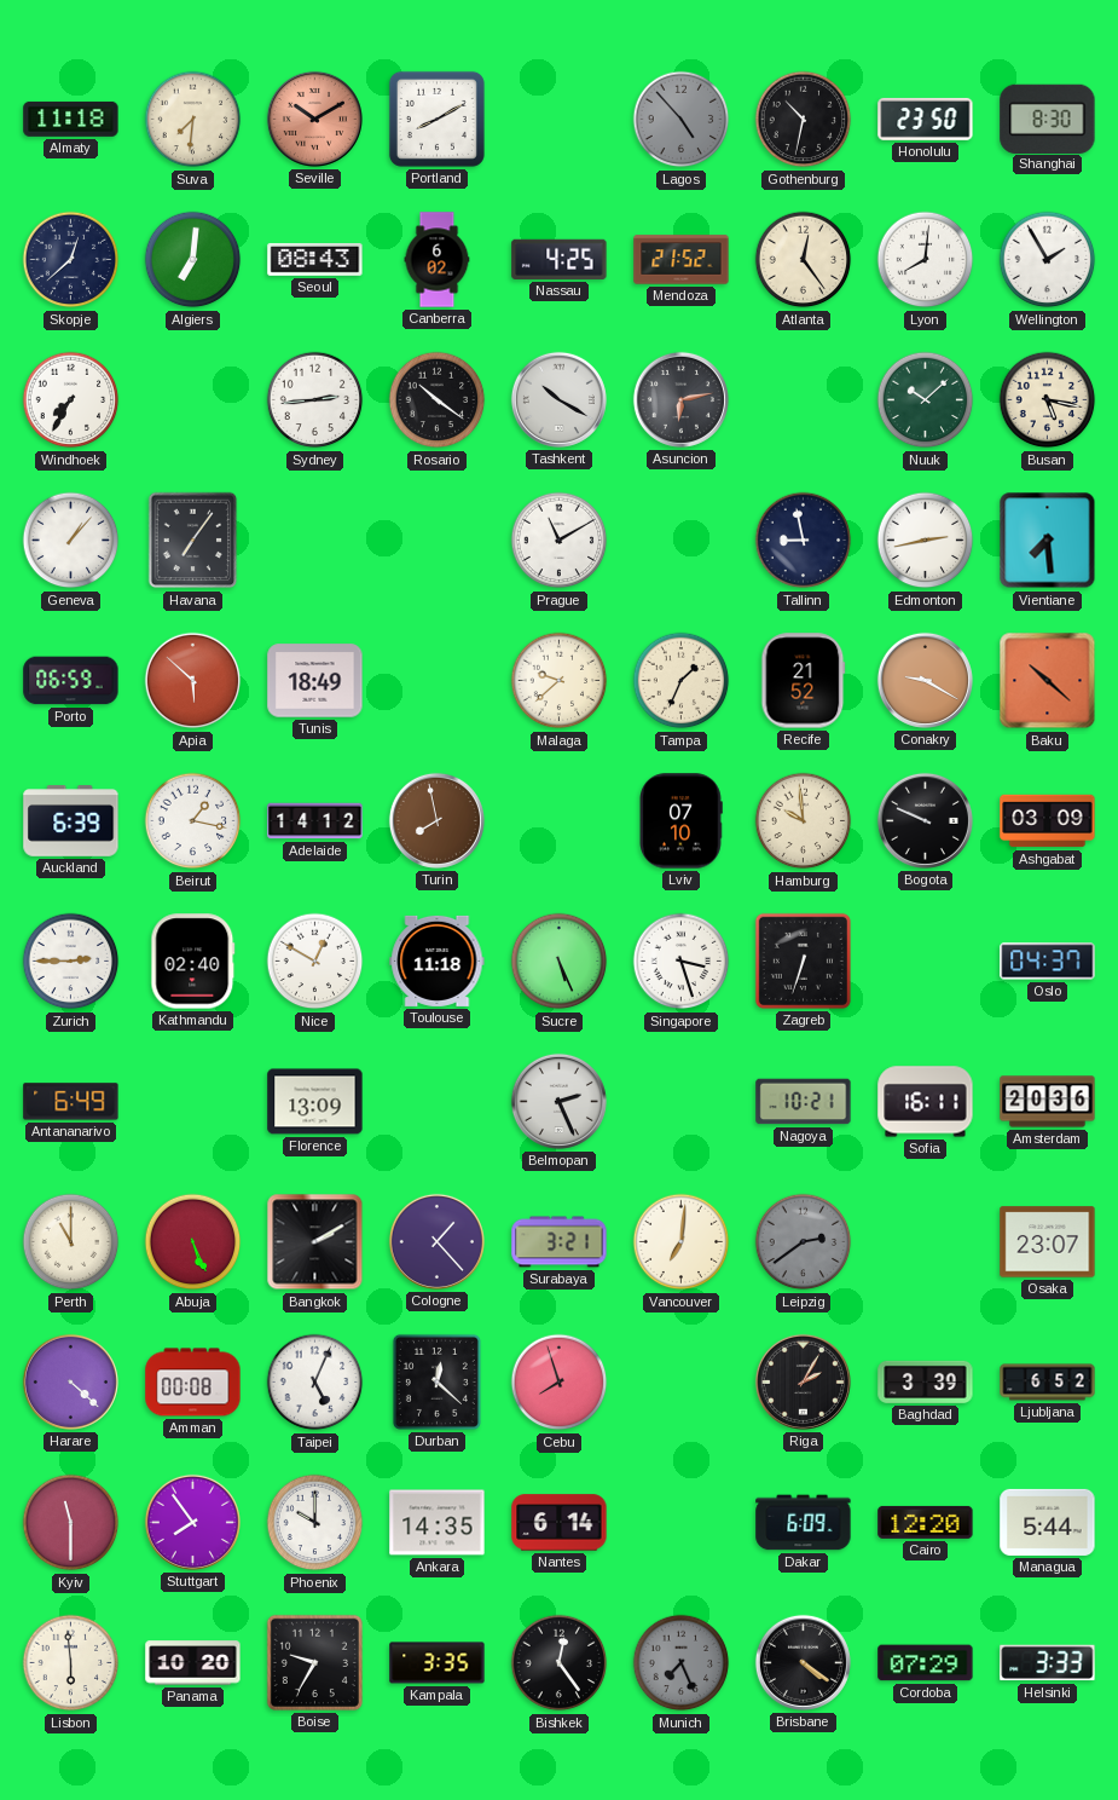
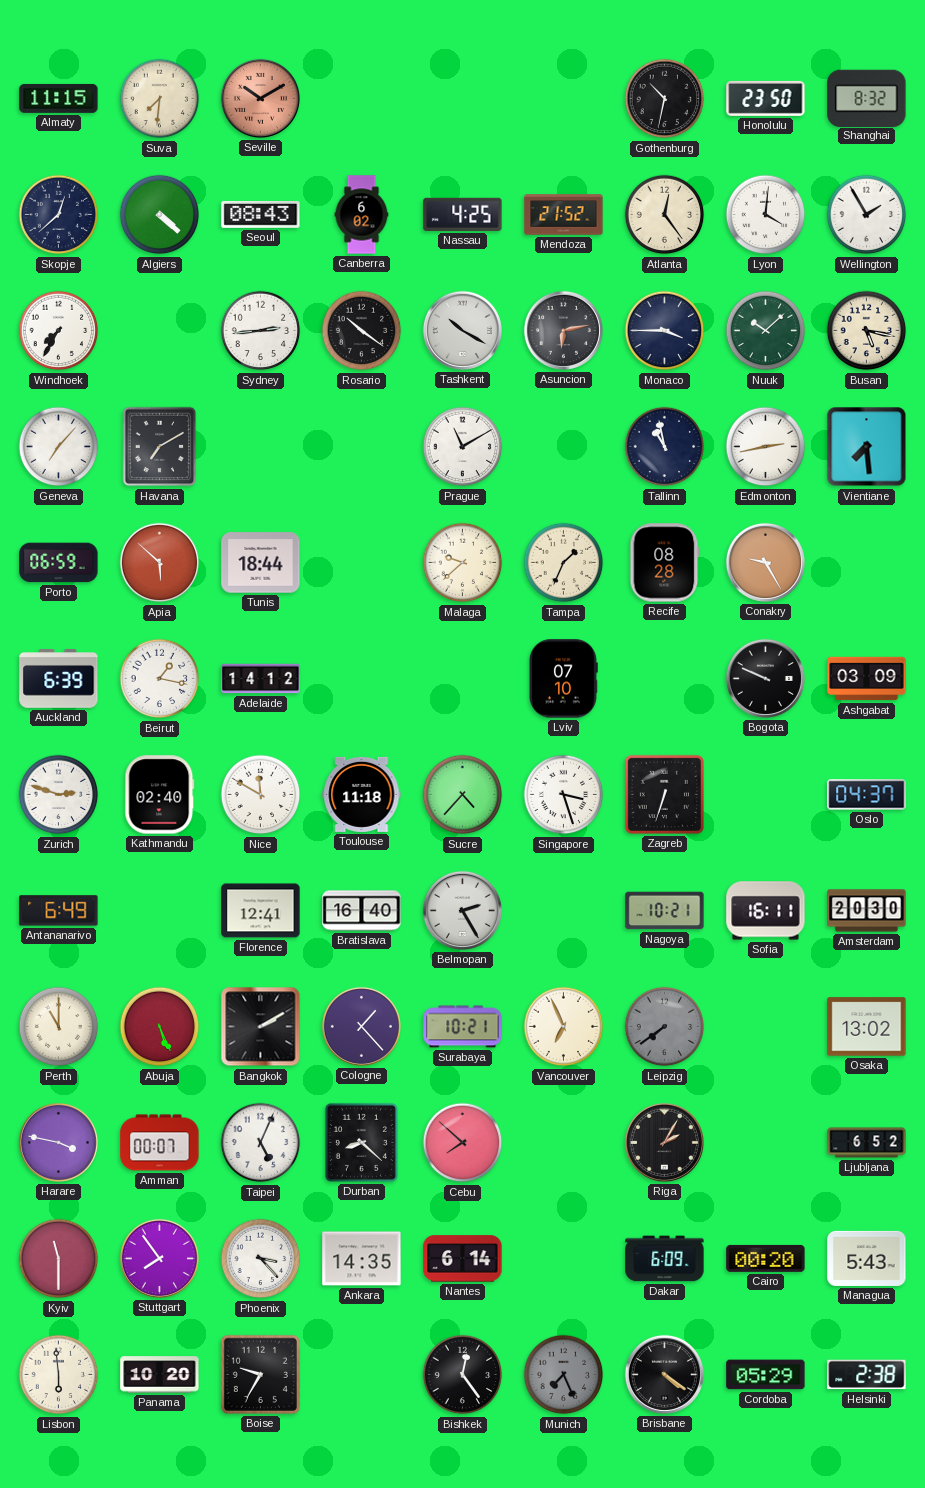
Almaty: 11:18 -> 11:15 (59, 98)
Portland: 8:10 -> none (436, 119)
Lagos: 4:53 -> none (682, 120)
Shanghai: 8:30 -> 8:32 (867, 98)
Algiers: 7:01 -> 4:22 (160, 215)
Lyon: 8:01 -> 4:01 (766, 215)
Monaco: none -> 3:45 (665, 331)
Geneva: 1:07 -> 7:07 (59, 447)
Havana: 7:06 -> 7:10 (160, 447)
Tallinn: 8:58 -> 10:58 (665, 447)
Tunis: 18:49 -> 18:44 (261, 563)
Recife: 21:52 -> 08:28 (665, 563)
Conakry: 9:20 -> 9:25 (765, 562)
Baku: 10:22 -> none (1048, 681)
Turin: 7:58 -> none (436, 820)
Hamburg: 9:59 -> none (804, 821)
Zurich: 2:45 -> 2:48 (59, 795)
Nice: 12:50 -> 11:50 (261, 795)
Sucre: 5:26 -> 4:37 (463, 795)
Florence: 13:09 -> 12:41 (261, 911)
Bratislava: none -> 16:40 (362, 911)
Belmopan: 2:26 -> 2:25 (462, 910)
Amsterdam: 20:36 -> 20:30 (867, 911)
Surabaya: 3:21 -> 10:21 (463, 1027)
Vancouver: 7:01 -> 6:56 (564, 1027)
Leipzig: 2:39 -> 7:39 (665, 1027)
Osaka: 23:07 -> 13:02 (867, 1027)
Harare: 4:22 -> 3:47 (58, 1142)
Amman: 00:08 -> 00:07 (160, 1143)
Durban: 12:22 -> 8:22 (361, 1142)
Cebu: 7:57 -> 7:52 (463, 1143)
Baghdad: 3:39 -> none (926, 1381)
Phoenix: 10:00 -> 3:23 (261, 1259)
Cairo: 12:20 -> 00:20 (766, 1258)
Managua: 5:44 -> 5:43 (867, 1258)
Kampala: 3:35 -> none (438, 1663)
Cordoba: 07:29 -> 05:29 (766, 1375)
Helsinki: 3:33 -> 2:38 (867, 1375)
